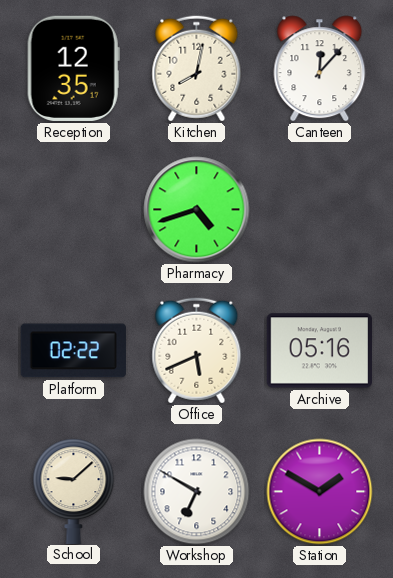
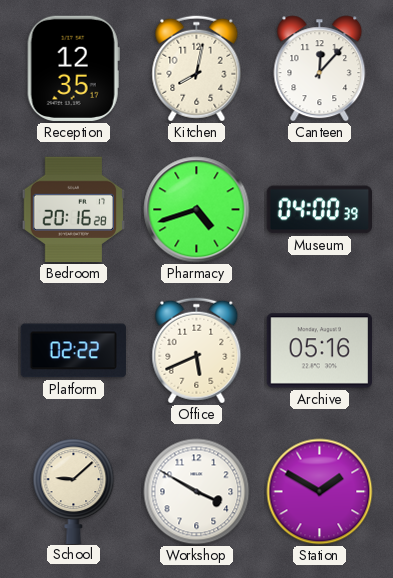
Bedroom: none -> 20:16 (73, 209)
Museum: none -> 04:00 (319, 210)
Workshop: 6:50 -> 3:50 (197, 492)
